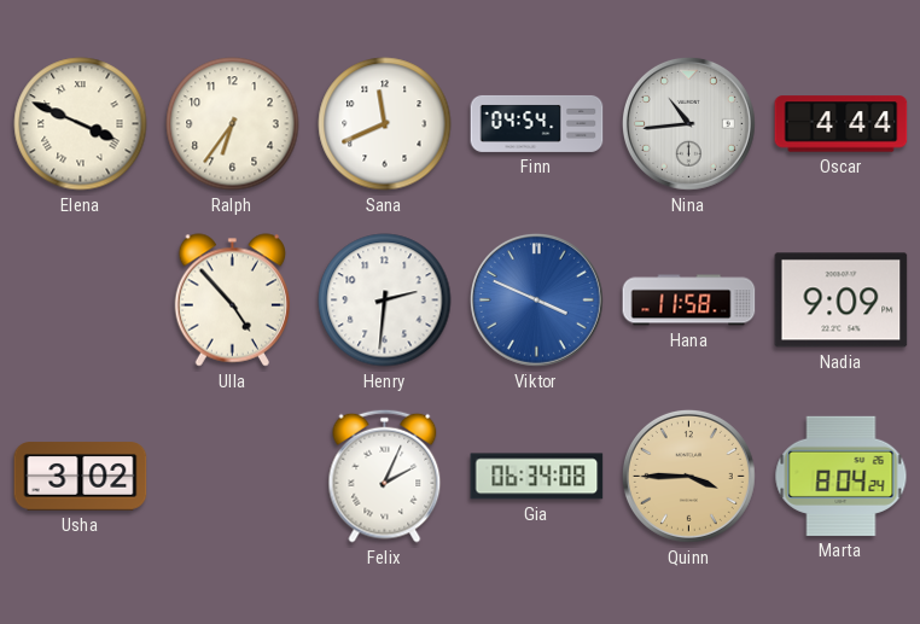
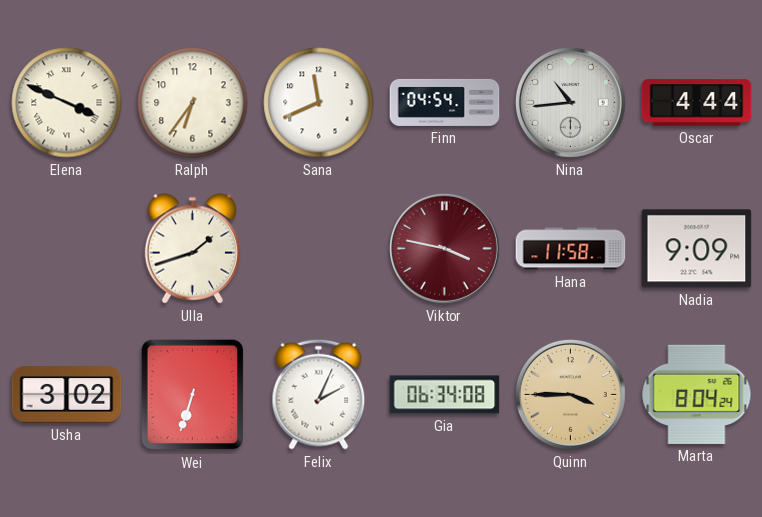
Ulla: 4:53 -> 1:42 (193, 249)
Henry: 2:31 -> none (385, 301)
Viktor: 3:49 -> 3:47 (444, 248)
Viktor dial: blue -> burgundy (444, 248)
Wei: none -> 6:33 (193, 395)
